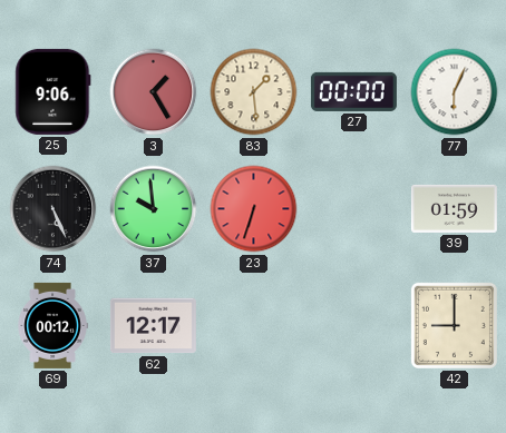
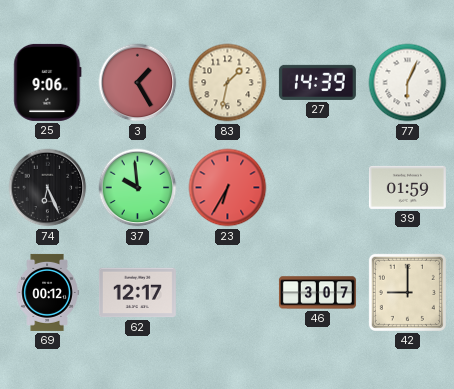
83: 1:29 -> 1:32 (228, 83)
27: 00:00 -> 14:39 (317, 82)
74: 5:26 -> 6:26 (48, 188)
23: 6:33 -> 6:35 (228, 188)
46: none -> 3:07 (317, 293)
